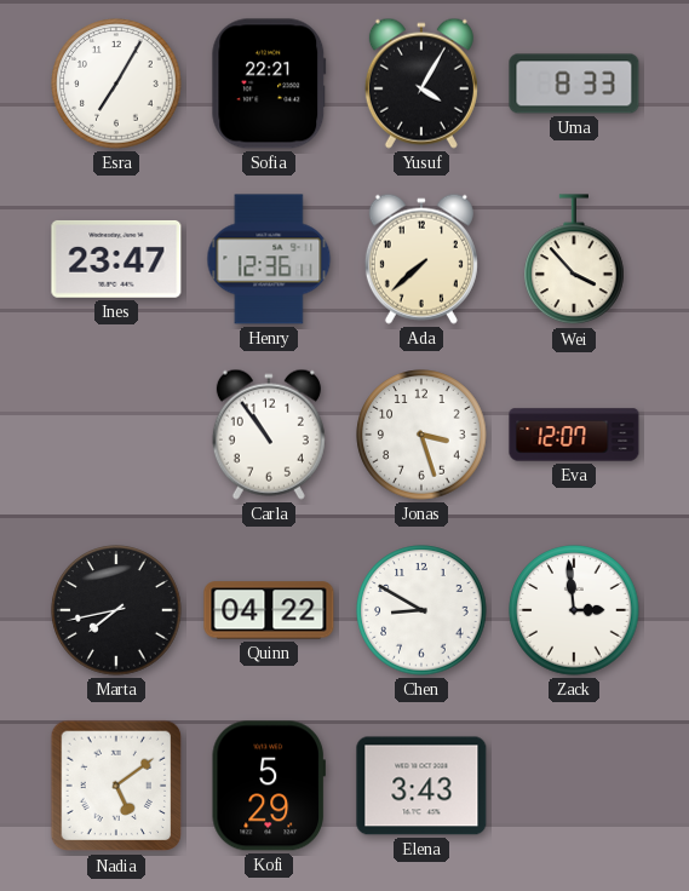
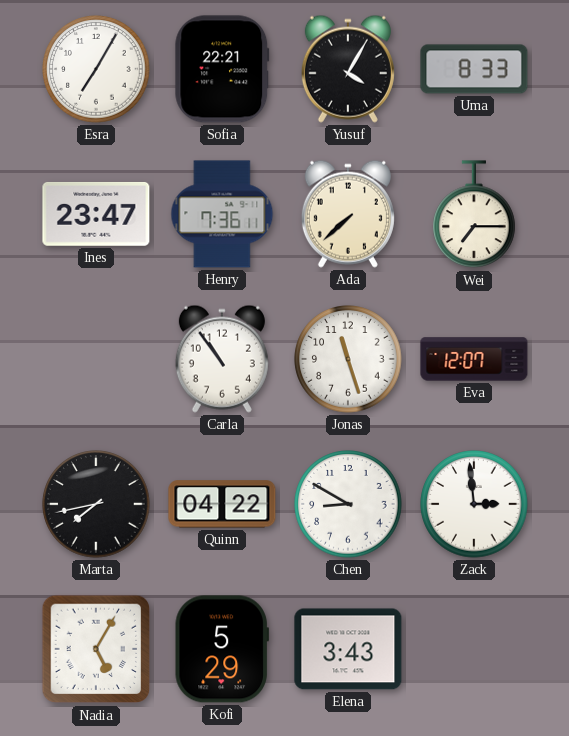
Henry: 12:36 -> 7:36 (222, 214)
Wei: 3:53 -> 7:15 (474, 215)
Jonas: 3:27 -> 11:27 (348, 359)
Nadia: 5:09 -> 5:05 (96, 649)
